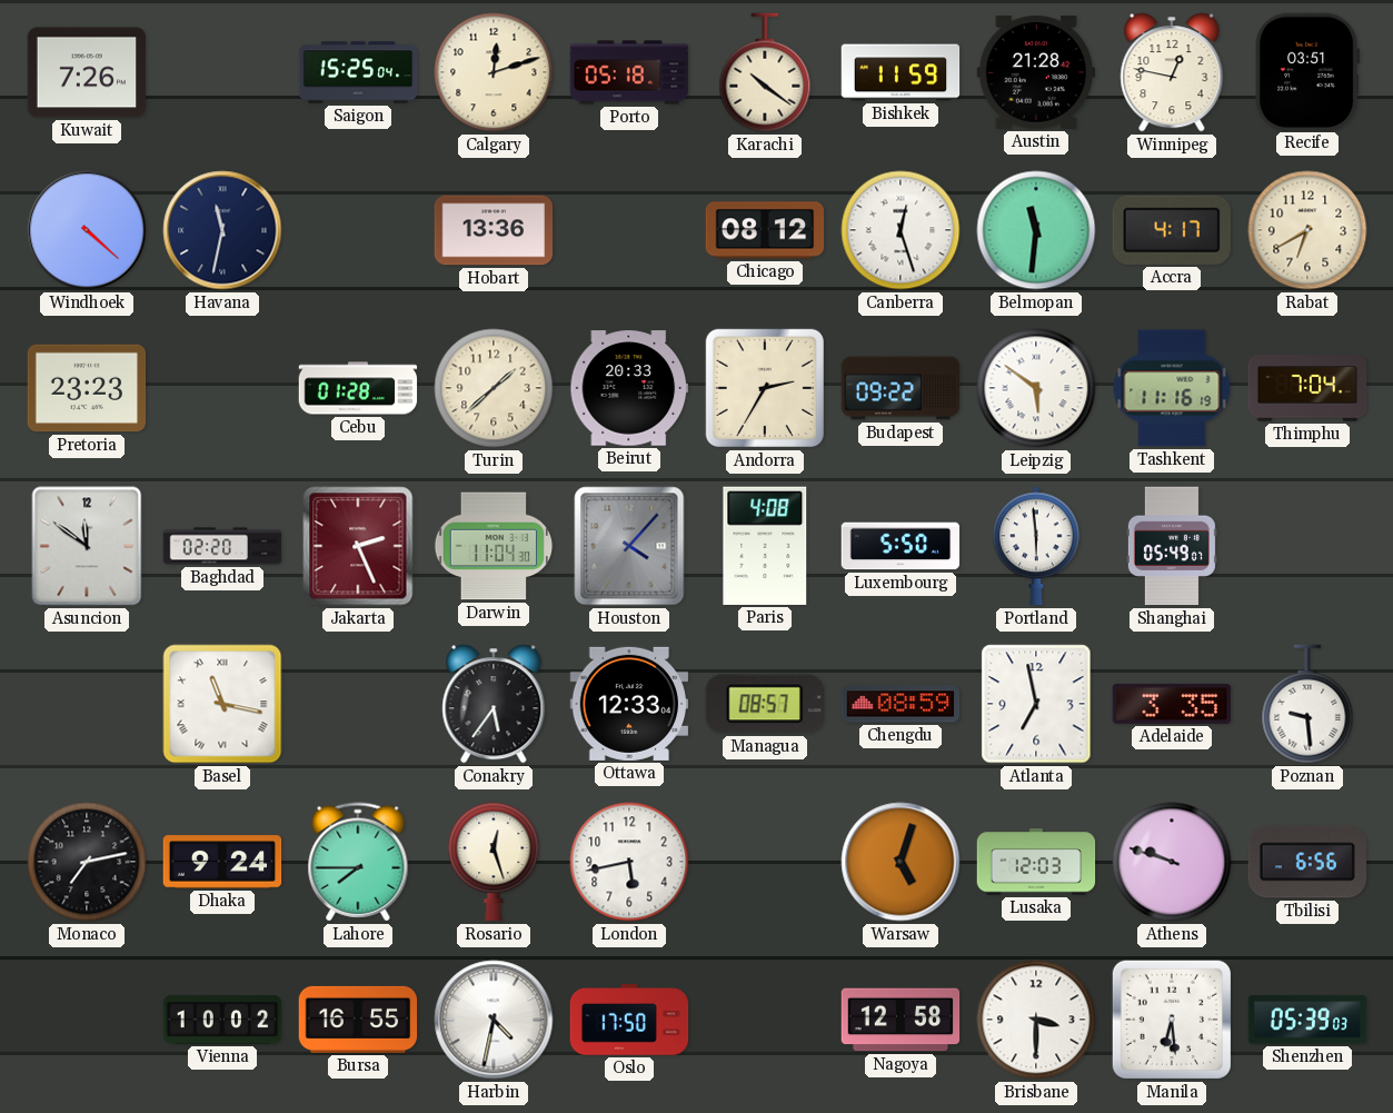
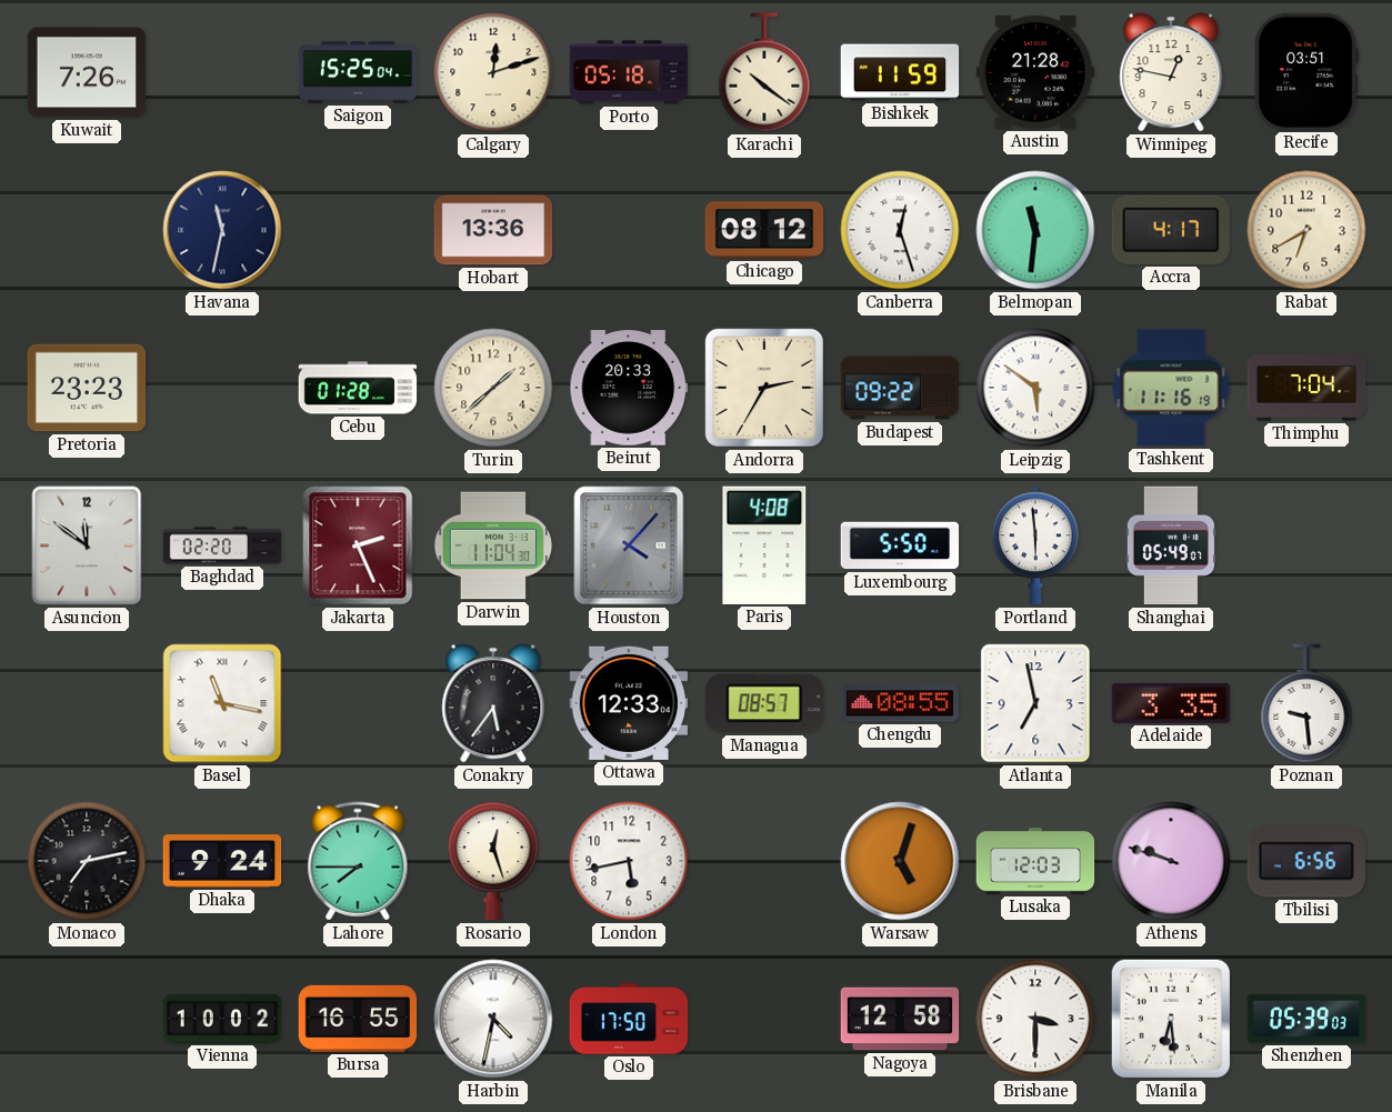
Windhoek: 4:22 -> none (87, 230)
Chengdu: 08:59 -> 08:55 (900, 703)
